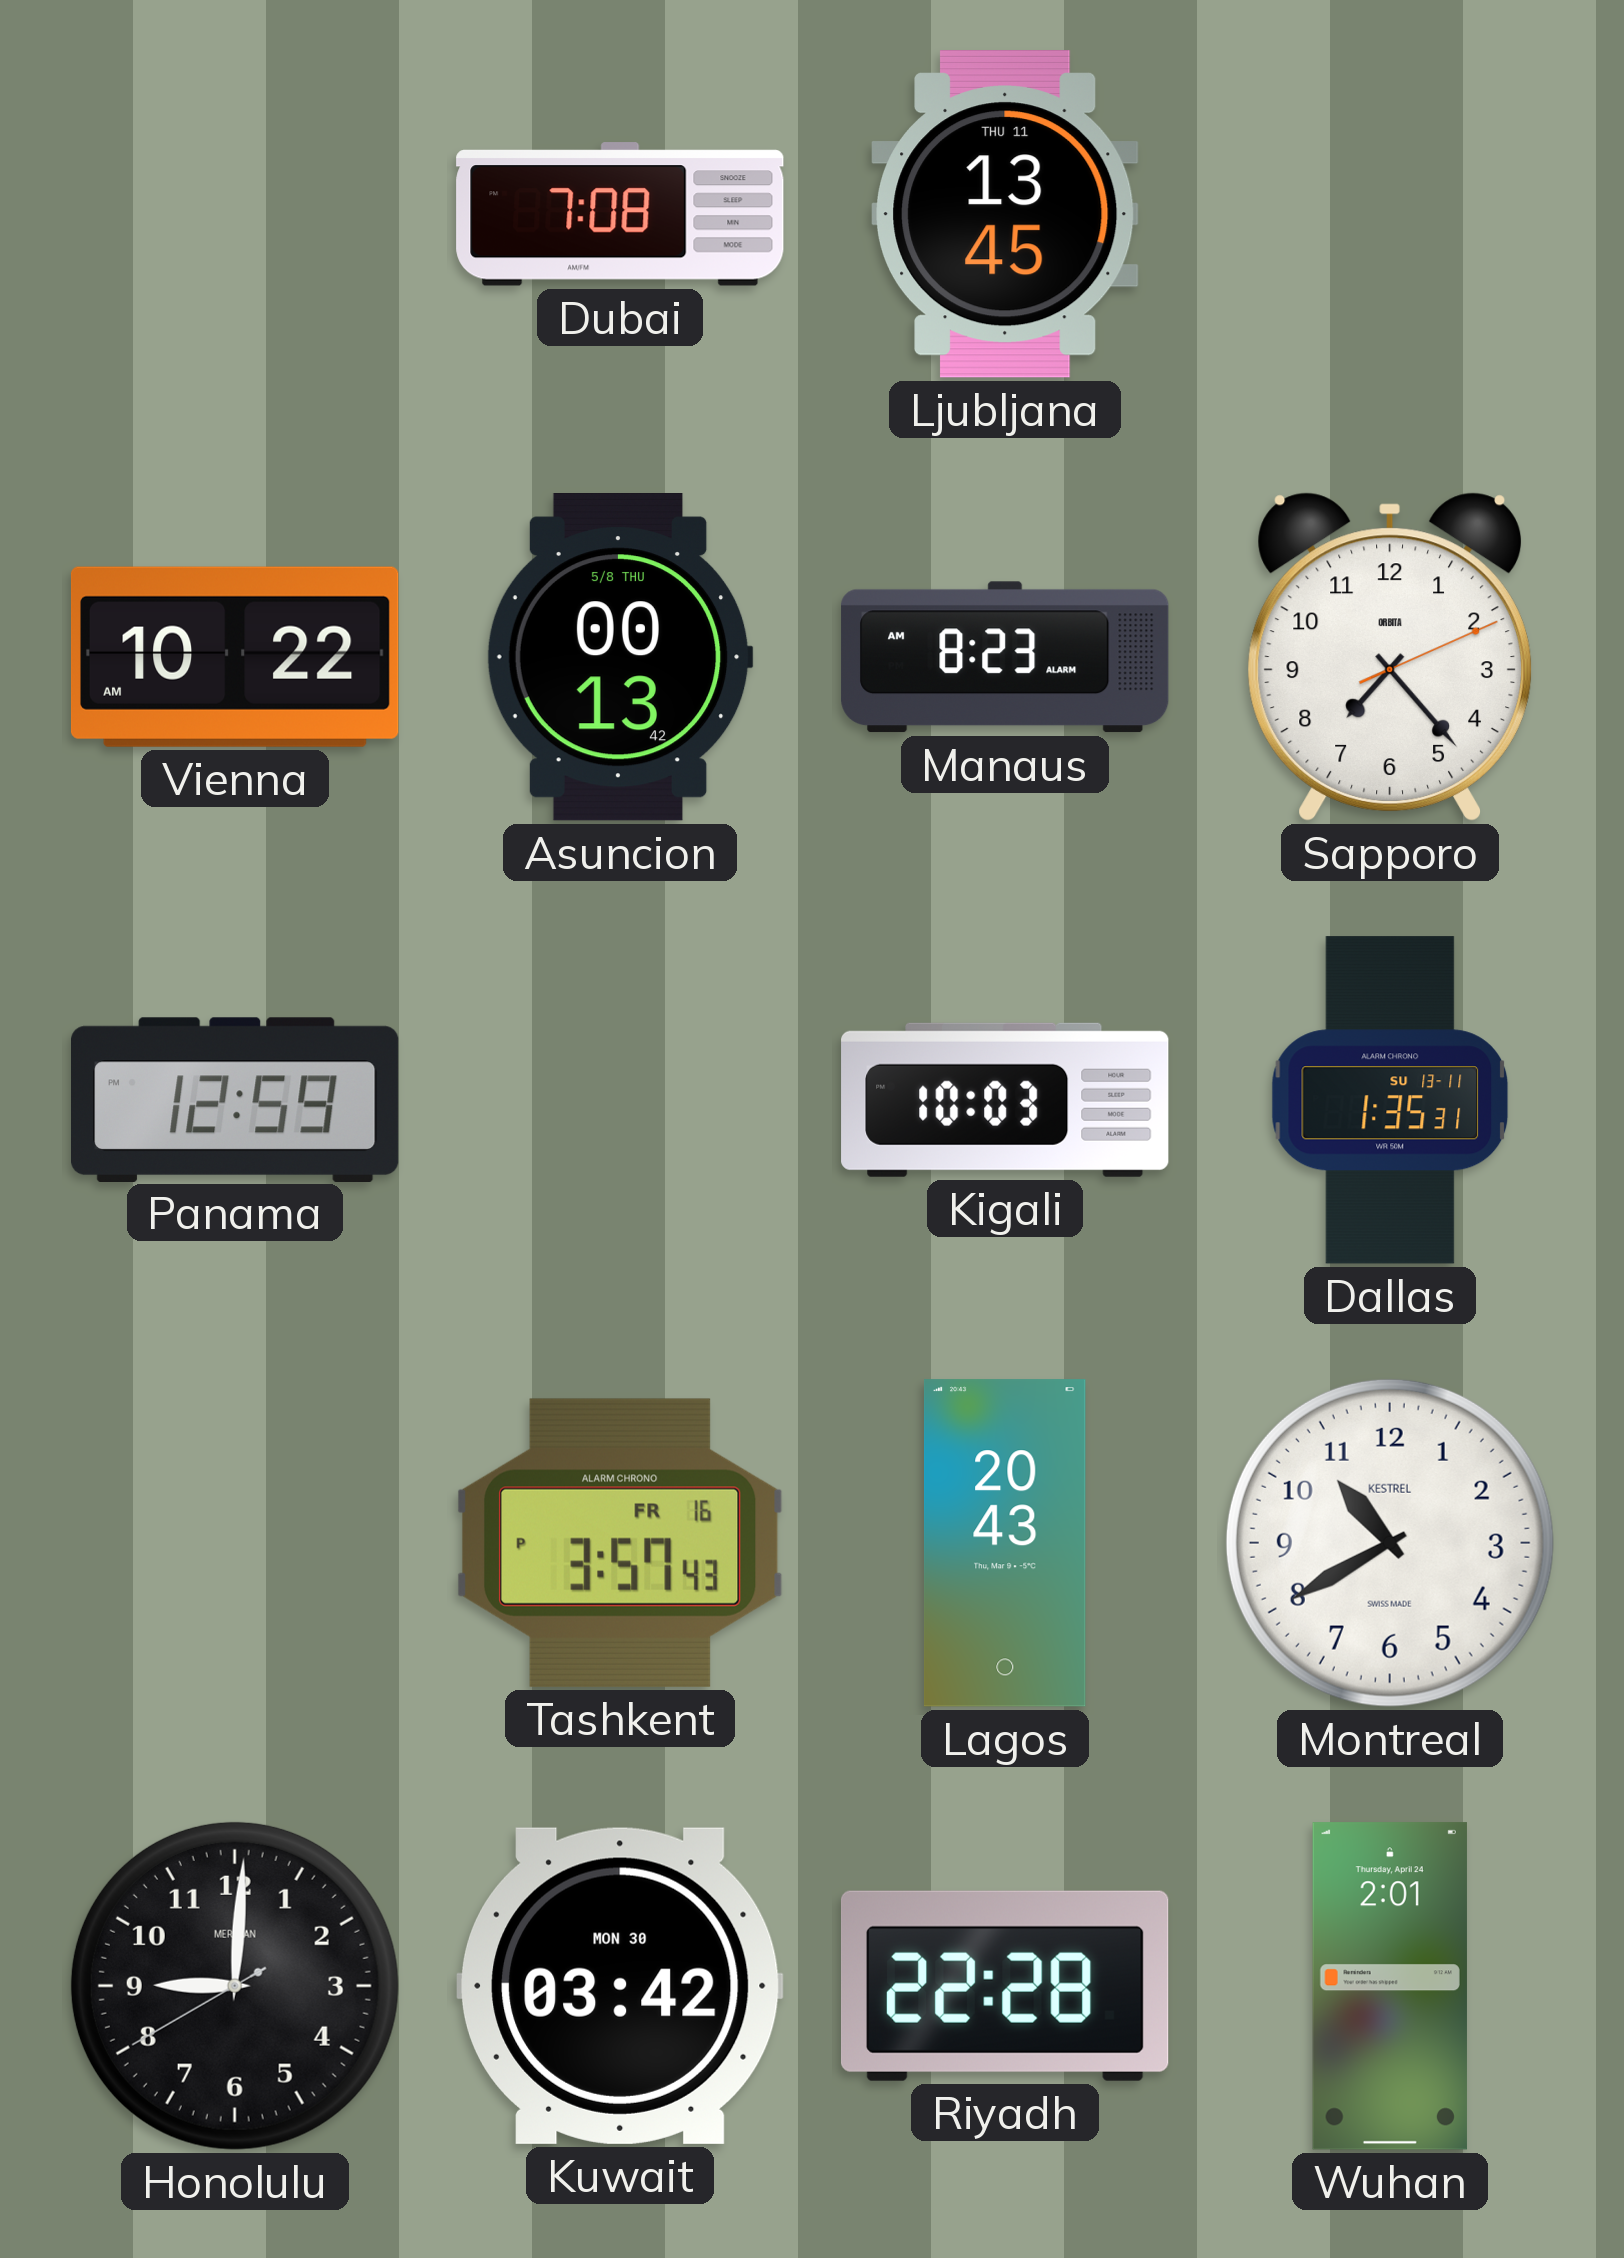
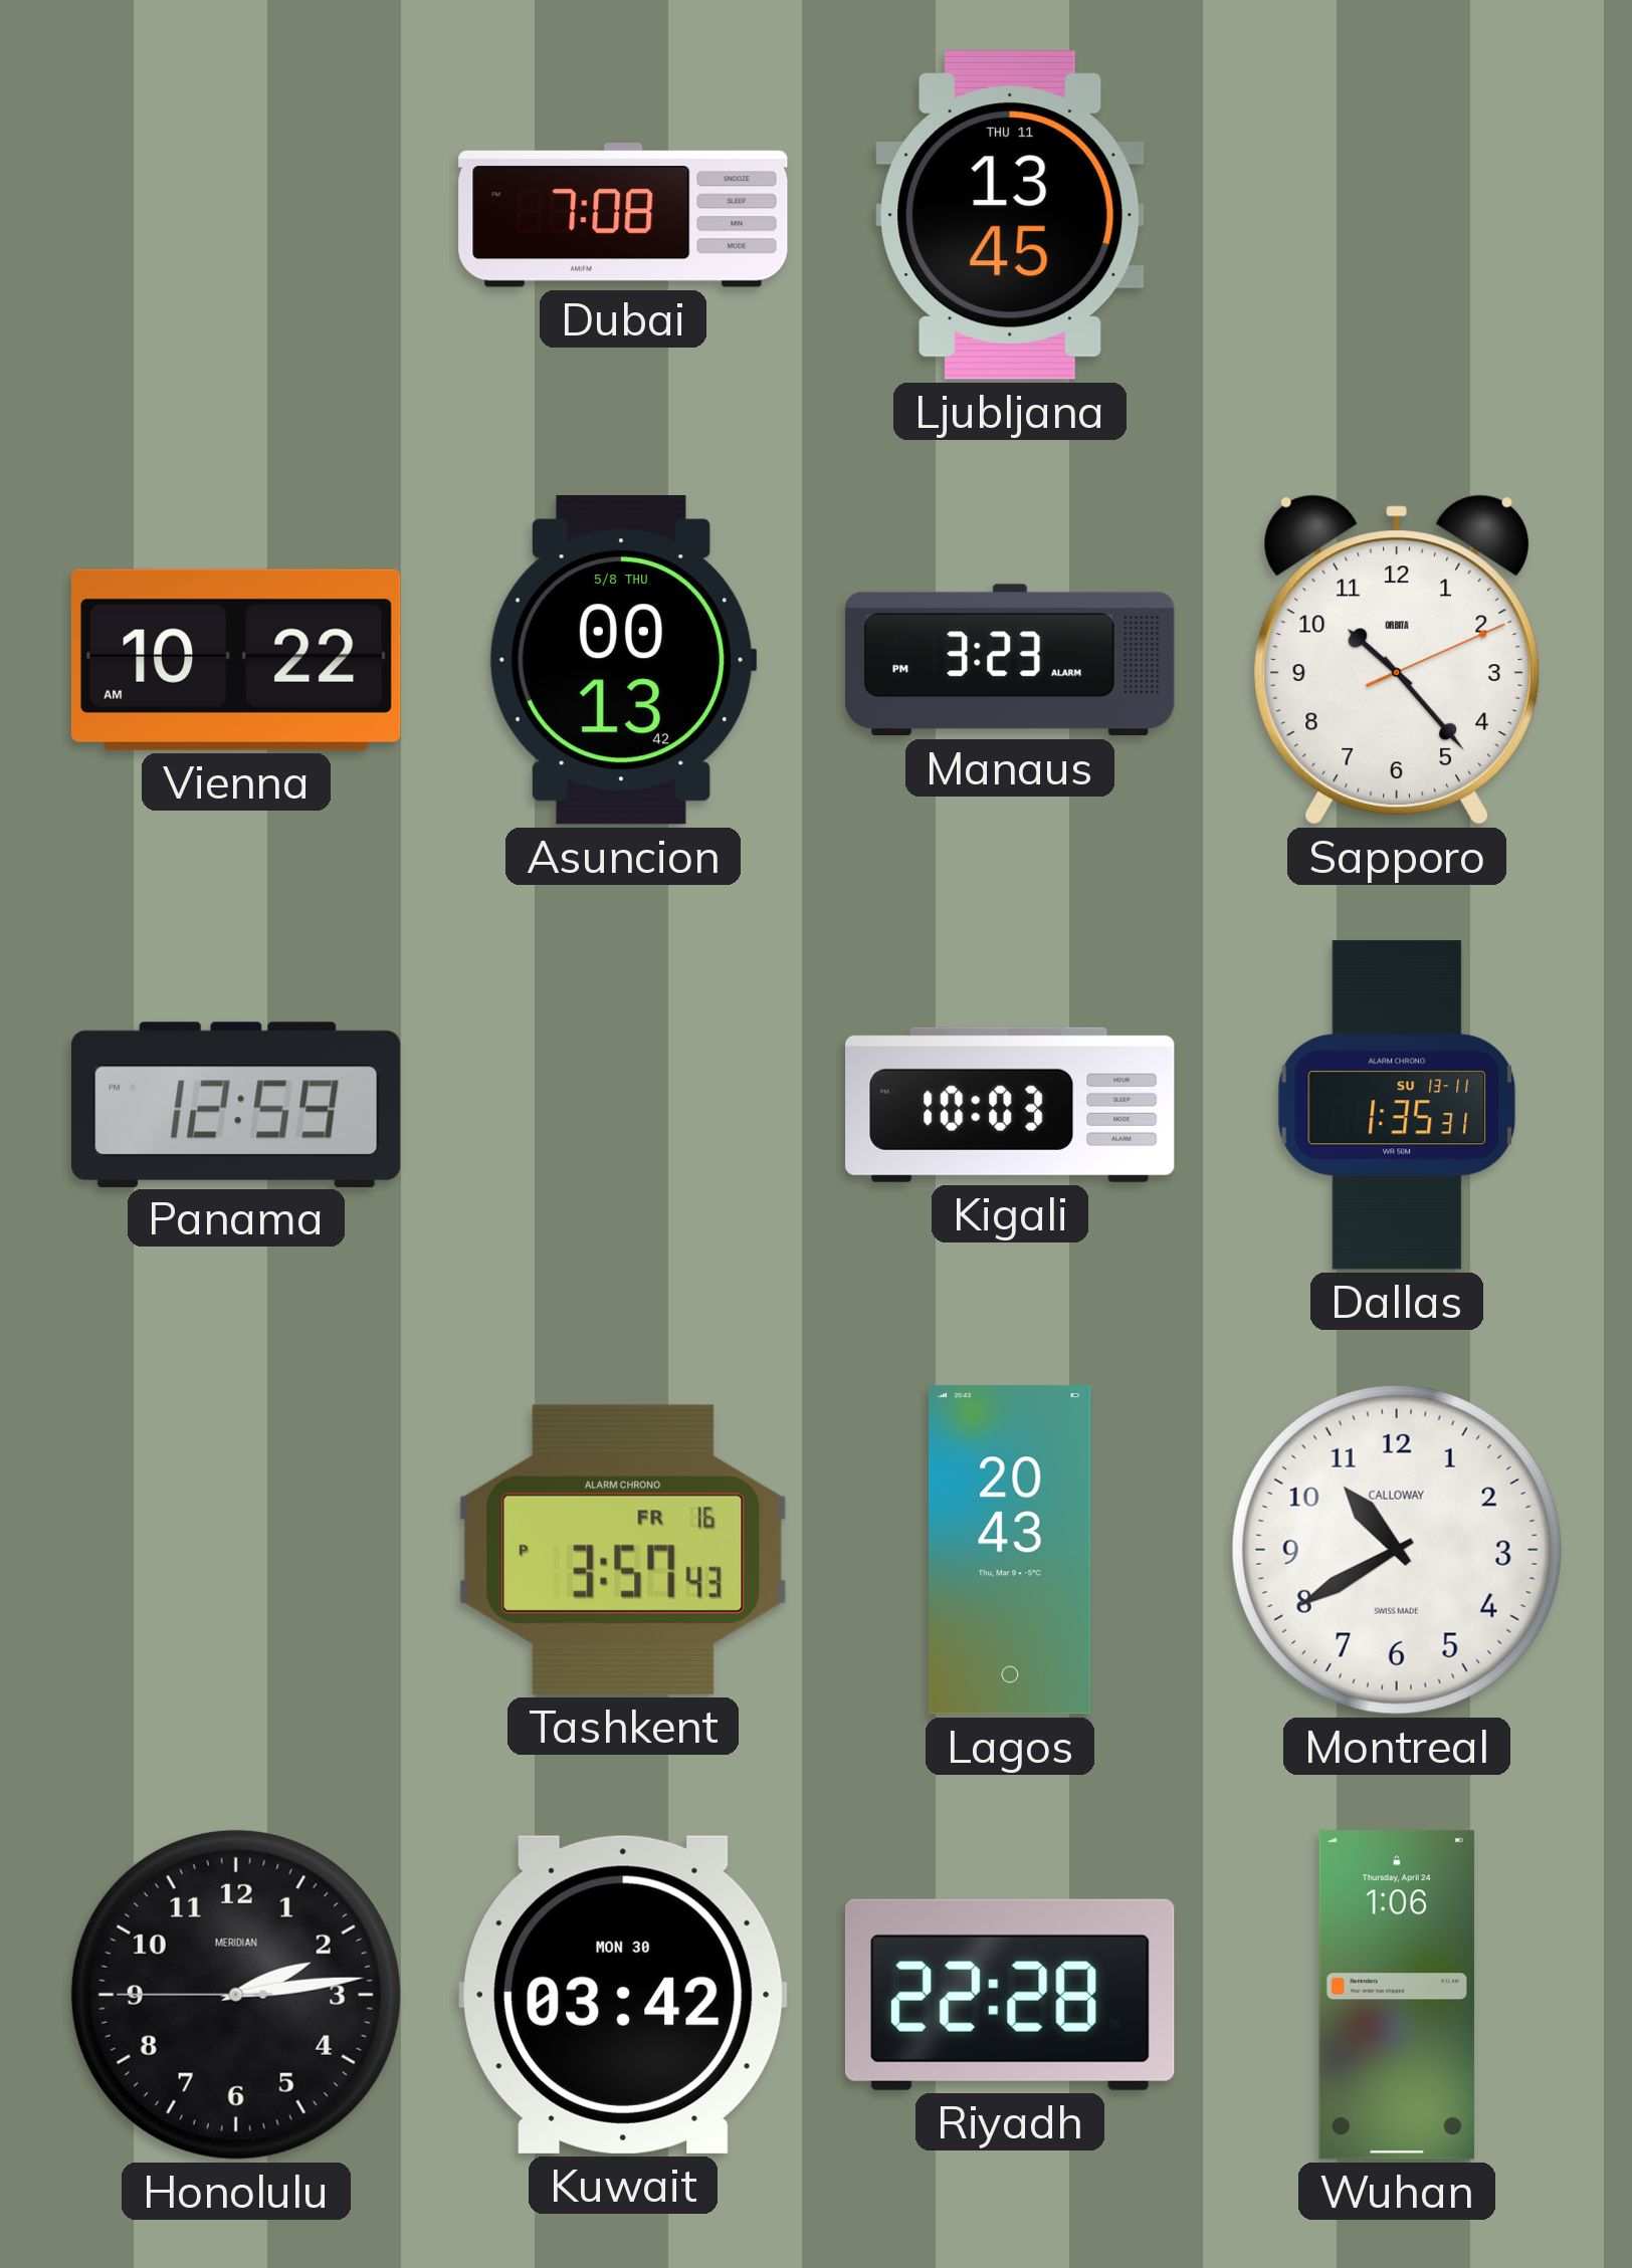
Manaus: 8:23 -> 3:23 (1010, 660)
Sapporo: 7:23 -> 10:23 (1397, 660)
Montreal brand: KESTREL -> CALLOWAY (1397, 1550)
Honolulu: 9:00 -> 2:13 (236, 1995)
Wuhan: 2:01 -> 1:06 (1397, 1995)
